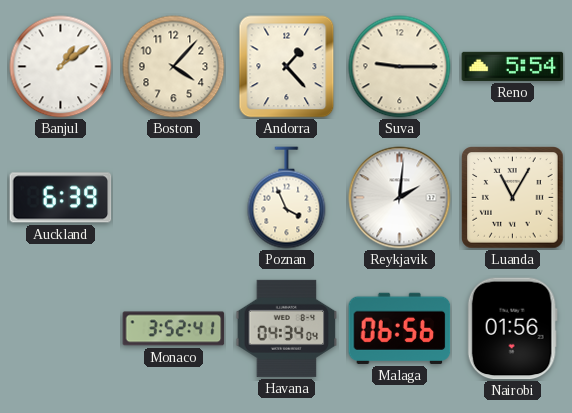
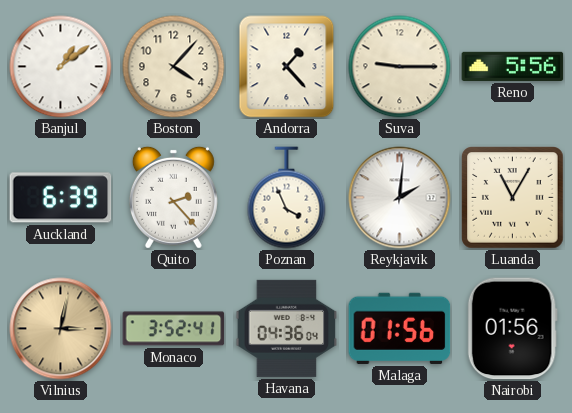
Reno: 5:54 -> 5:56 (513, 66)
Quito: none -> 2:23 (173, 197)
Vilnius: none -> 3:02 (61, 329)
Havana: 04:34 -> 04:36 (287, 328)
Malaga: 06:56 -> 01:56 (400, 328)
